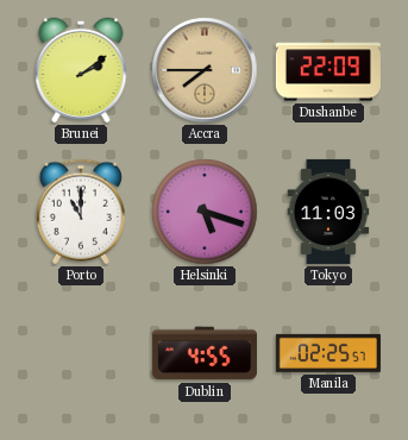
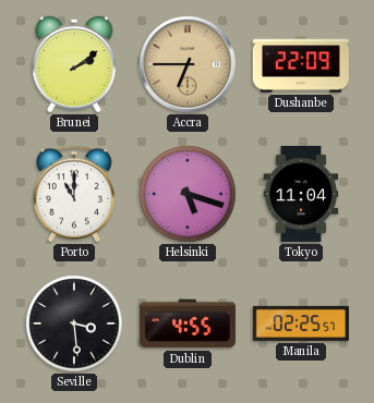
Accra: 7:45 -> 6:45 (188, 64)
Tokyo: 11:03 -> 11:04 (301, 194)
Seville: none -> 3:29 (74, 323)
